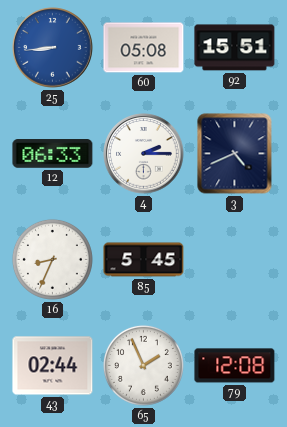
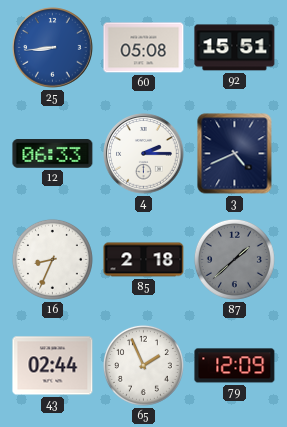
85: 5:45 -> 2:18 (144, 260)
87: none -> 1:38 (234, 259)
79: 12:08 -> 12:09 (235, 366)
